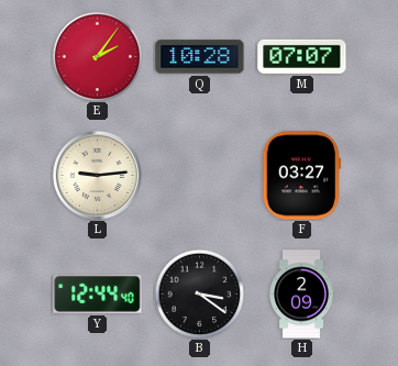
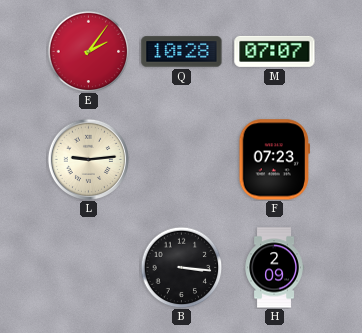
F: 03:27 -> 07:23 (275, 160)
Y: 12:44 -> none (98, 293)
B: 3:21 -> 3:16 (181, 267)
